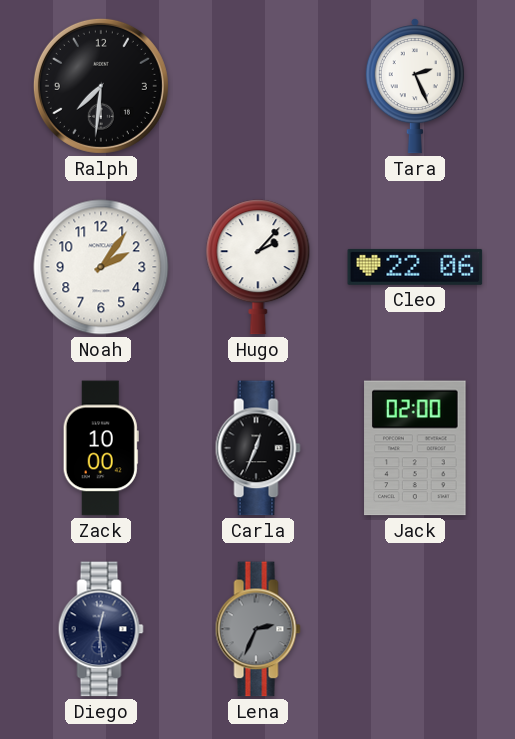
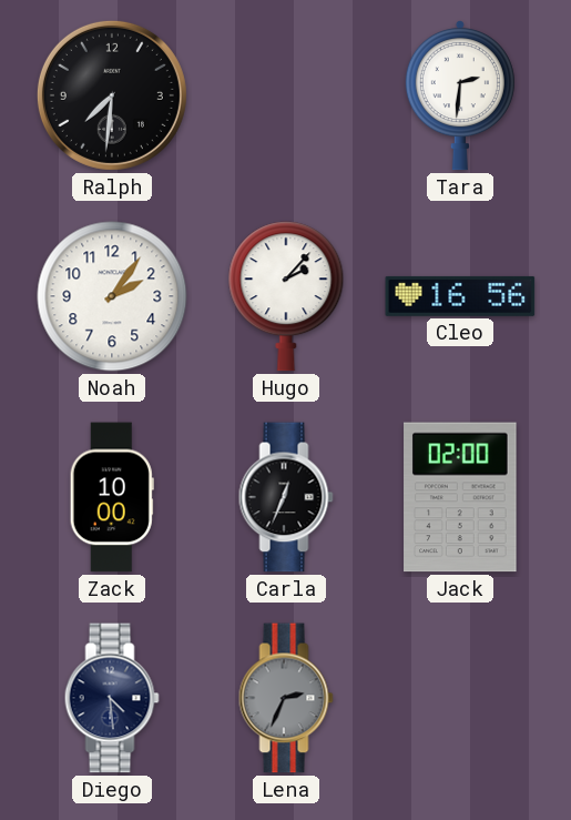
Tara: 2:26 -> 2:31 (460, 97)
Cleo: 22:06 -> 16:56 (460, 296)
Diego: 12:29 -> 4:29 (112, 698)
